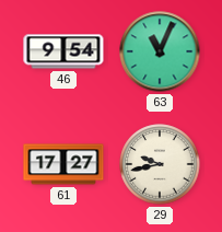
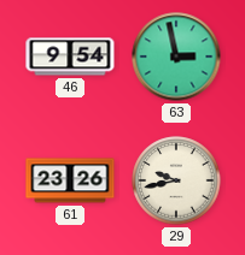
63: 11:04 -> 2:58 (176, 57)
61: 17:27 -> 23:26 (70, 180)
